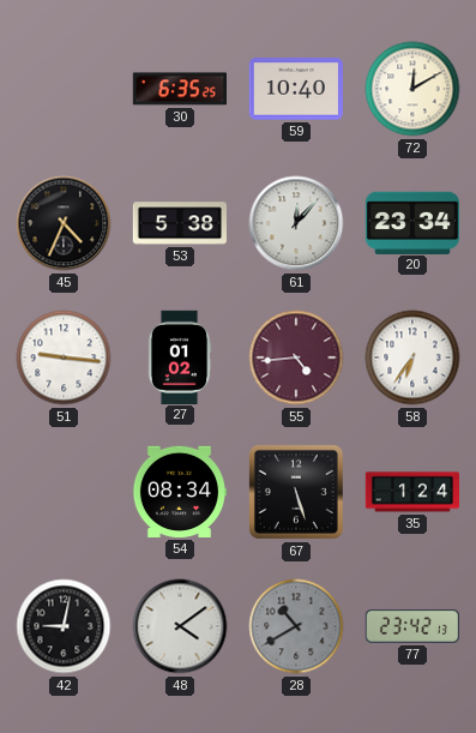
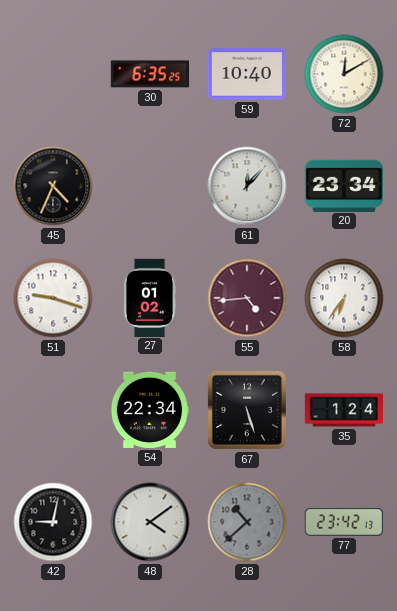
53: 5:38 -> none (179, 223)
51: 9:16 -> 9:18 (53, 298)
54: 08:34 -> 22:34 (149, 410)
28: 10:40 -> 10:38 (247, 522)
